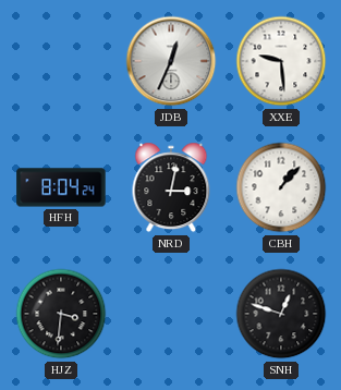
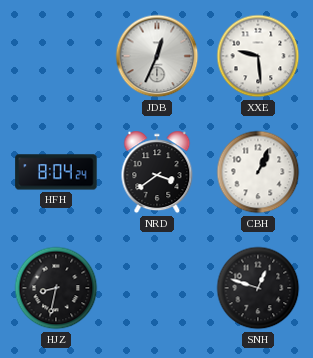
NRD: 3:02 -> 3:39 (157, 172)
CBH: 1:07 -> 1:04 (258, 172)
HJZ: 3:31 -> 8:32 (56, 288)
